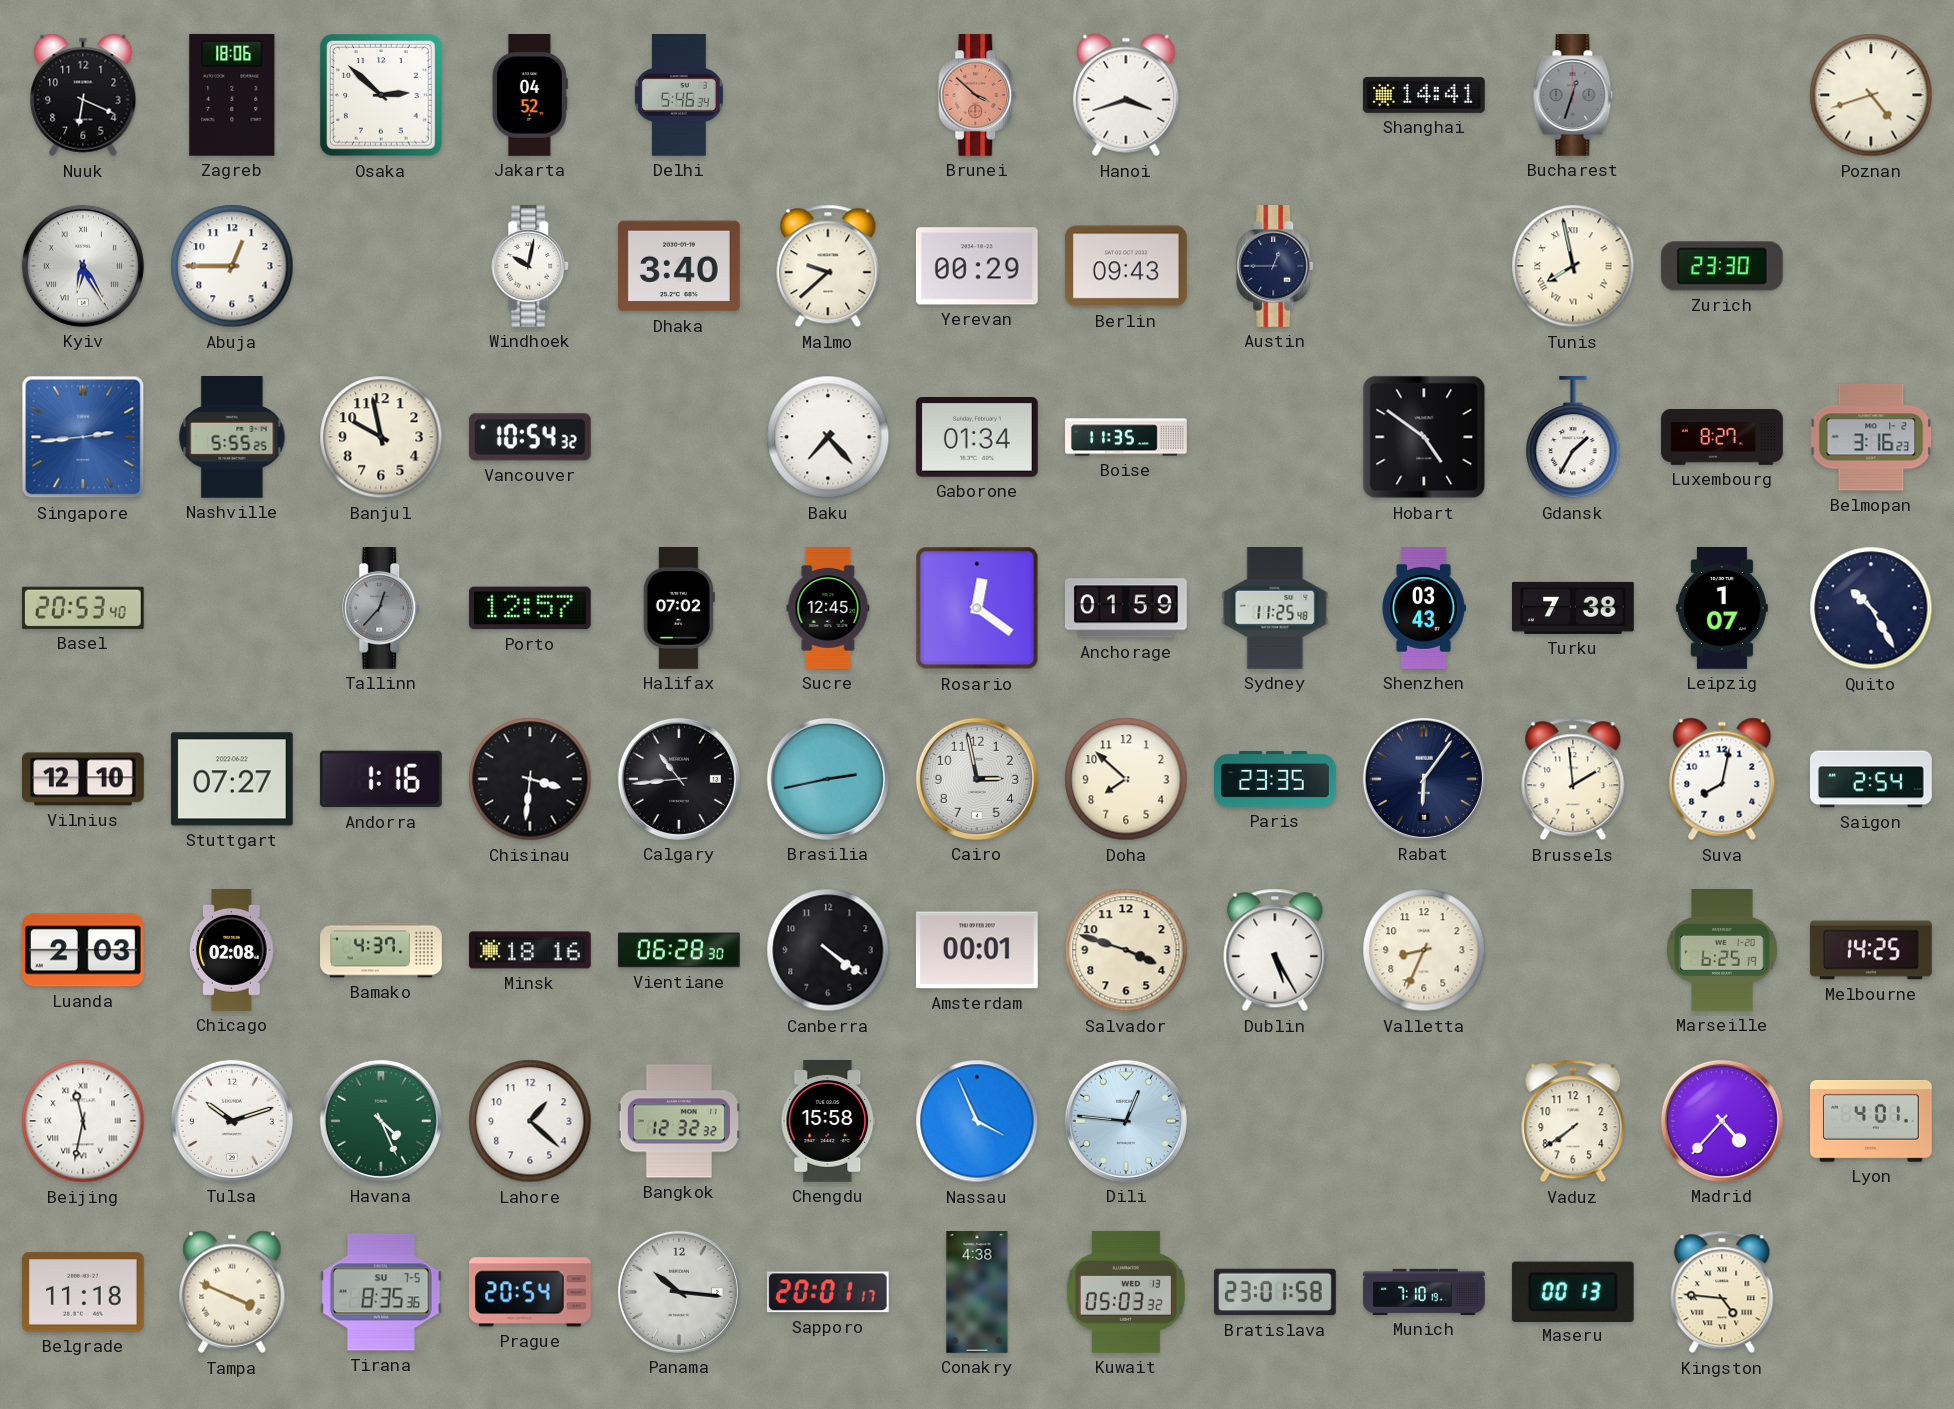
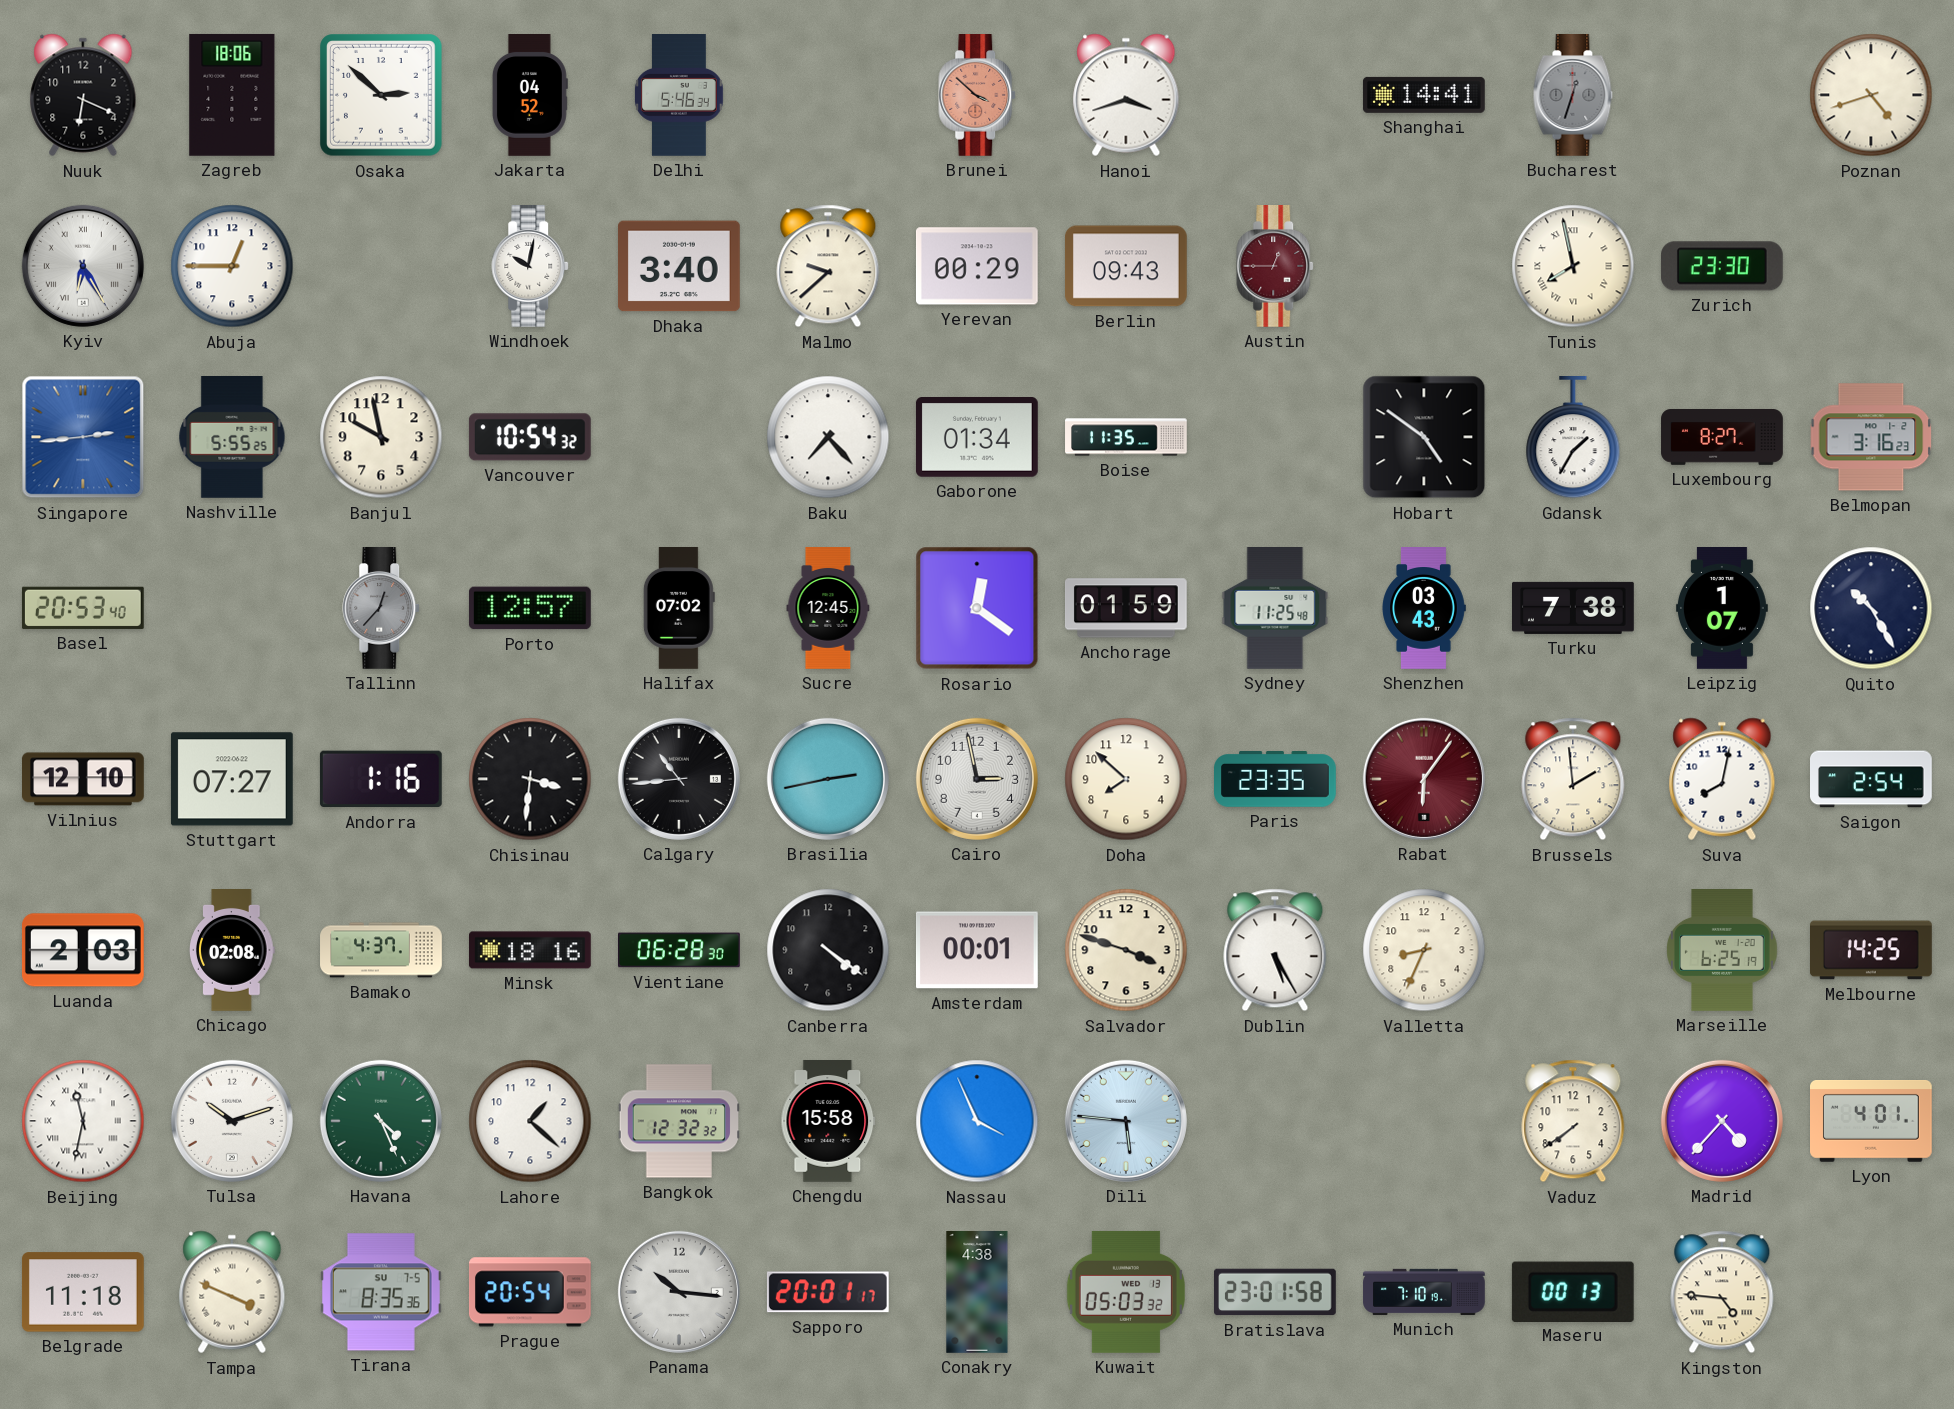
Austin dial: navy -> burgundy (1276, 267)
Rabat dial: navy -> burgundy (1424, 779)
Dili: 12:46 -> 5:46 (1126, 1121)
